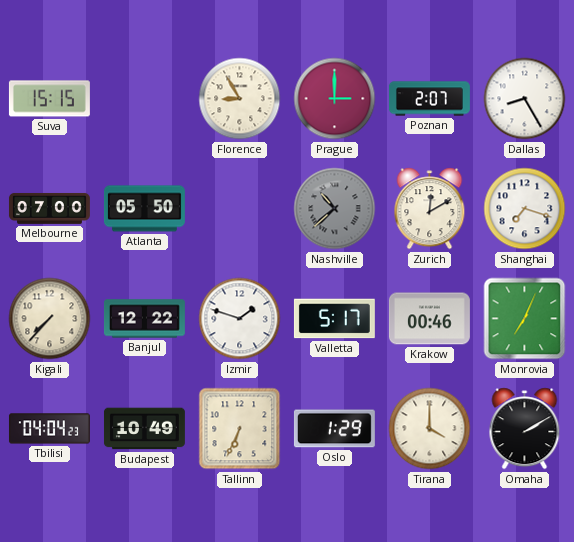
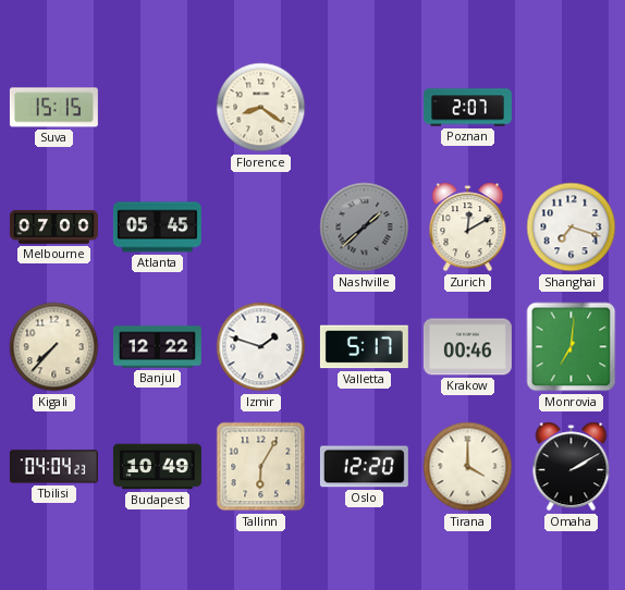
Florence: 8:55 -> 8:21 (261, 108)
Prague: 3:00 -> none (335, 99)
Dallas: 8:25 -> none (525, 99)
Atlanta: 05:50 -> 05:45 (157, 228)
Nashville: 10:38 -> 1:38 (365, 228)
Monrovia: 7:04 -> 7:01 (572, 347)
Tallinn: 6:34 -> 6:05 (261, 467)
Oslo: 1:29 -> 12:20 (364, 467)
